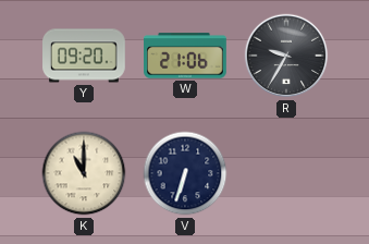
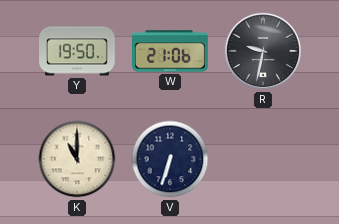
Y: 09:20 -> 19:50 (78, 51)
R: 9:35 -> 9:32 (263, 51)
